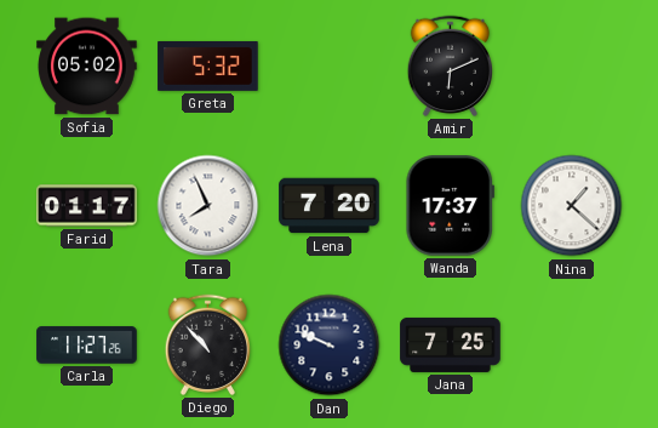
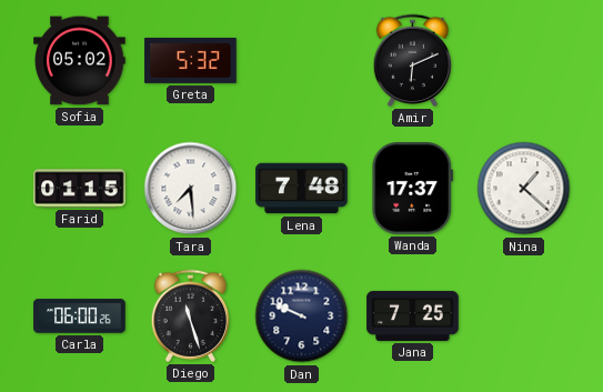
Farid: 01:17 -> 01:15 (80, 189)
Tara: 7:56 -> 7:29 (191, 189)
Lena: 7:20 -> 7:48 (302, 189)
Carla: 11:27 -> 06:00 (80, 316)
Diego: 10:53 -> 11:27 (191, 315)
